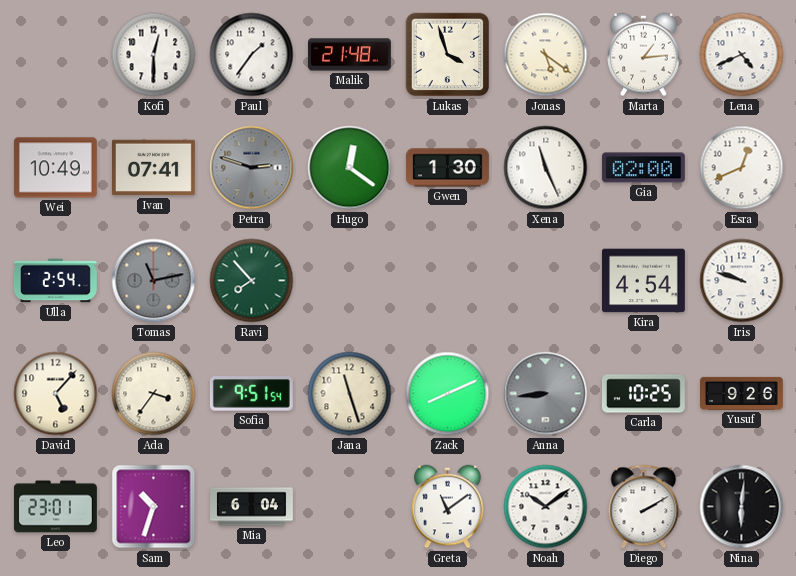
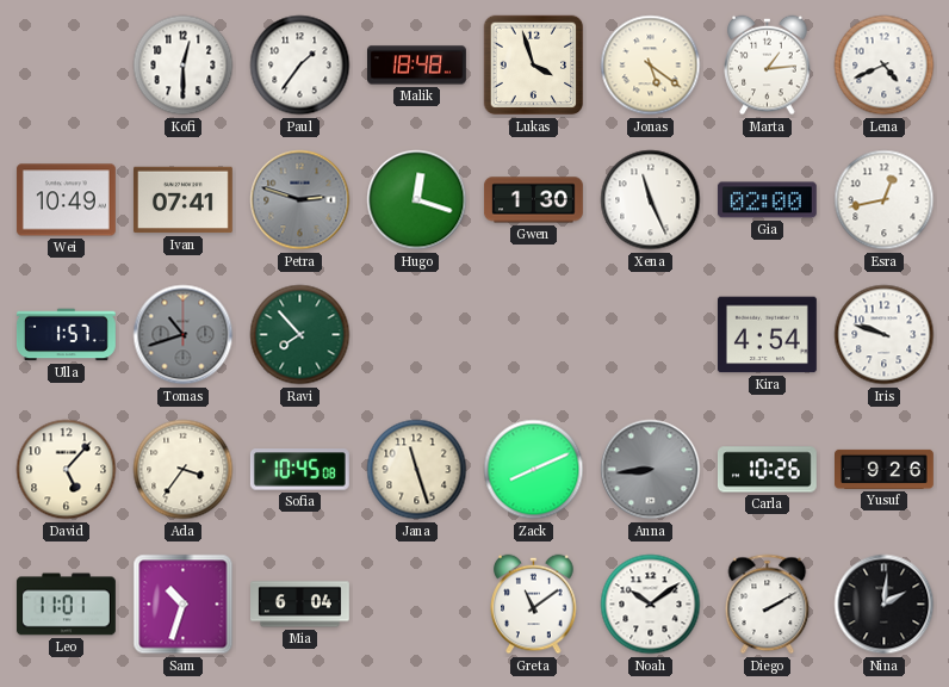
Malik: 21:48 -> 18:48 (417, 66)
Hugo: 12:21 -> 12:18 (417, 200)
Esra: 12:41 -> 12:43 (885, 200)
Ulla: 2:54 -> 1:57 (66, 335)
Tomas: 11:13 -> 10:42 (184, 335)
Sofia: 9:51 -> 10:45 (299, 470)
Carla: 10:25 -> 10:26 (767, 470)
Leo: 23:01 -> 11:01 (66, 605)
Nina: 6:01 -> 2:01 (885, 605)
